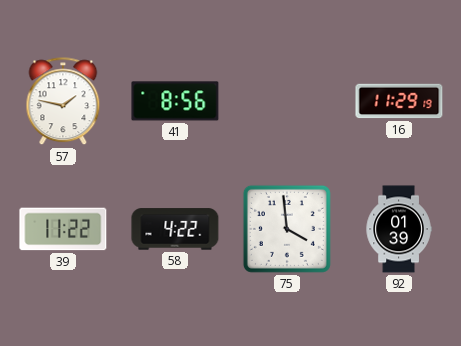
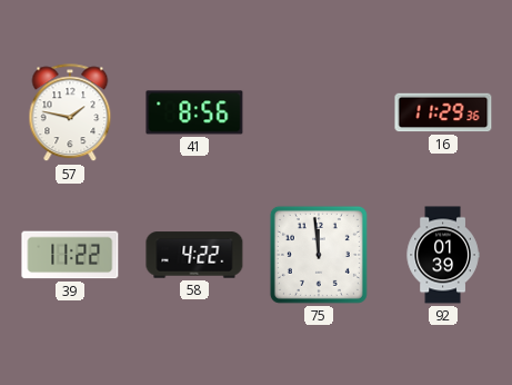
16: 11:29:19 -> 11:29:36 (443, 112)
75: 3:59 -> 11:59 (319, 255)
